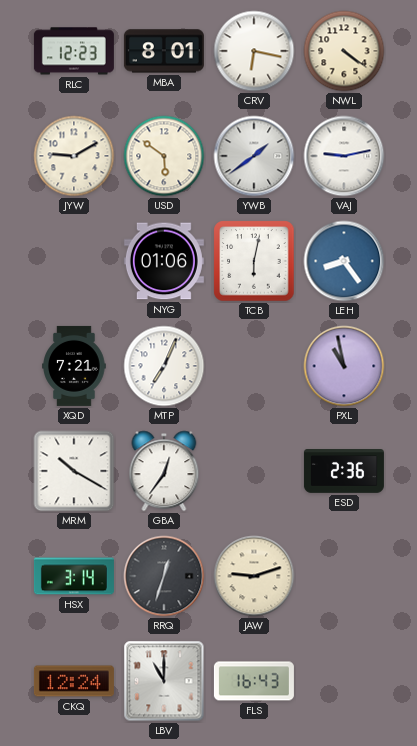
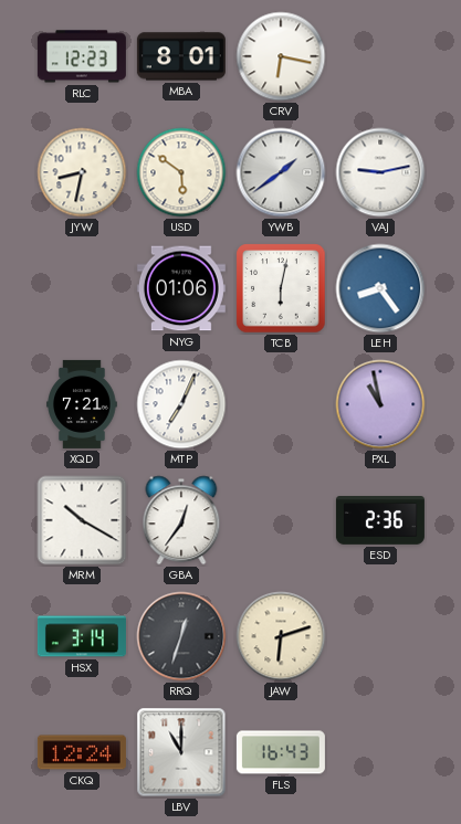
NWL: 4:21 -> none (344, 51)
JYW: 9:10 -> 8:32 (82, 172)
JAW: 9:12 -> 6:12 (281, 636)
